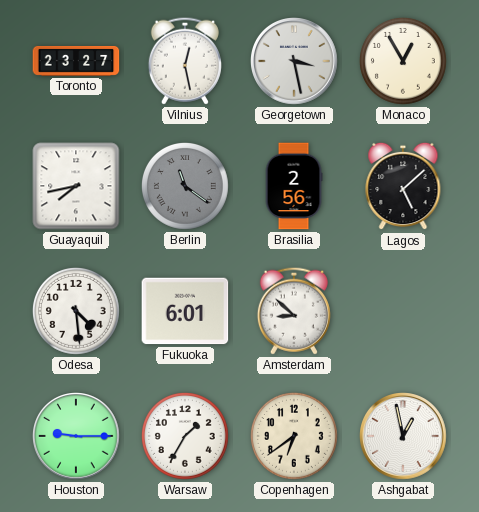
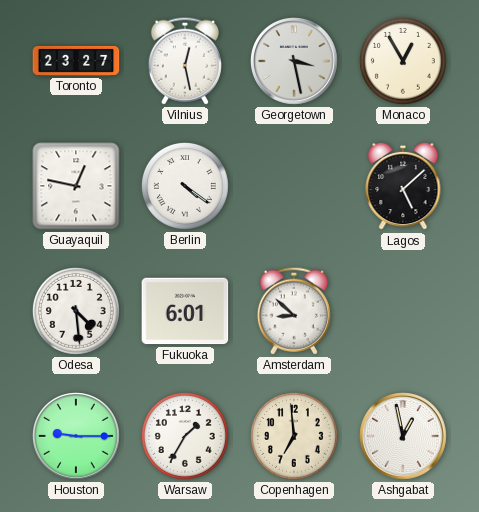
Guayaquil: 7:43 -> 12:47 (76, 186)
Berlin: 11:21 -> 4:21 (185, 186)
Berlin dial: grey -> white (185, 186)
Brasilia: 2:56 -> none (294, 186)
Copenhagen: 6:39 -> 6:59 (294, 436)
